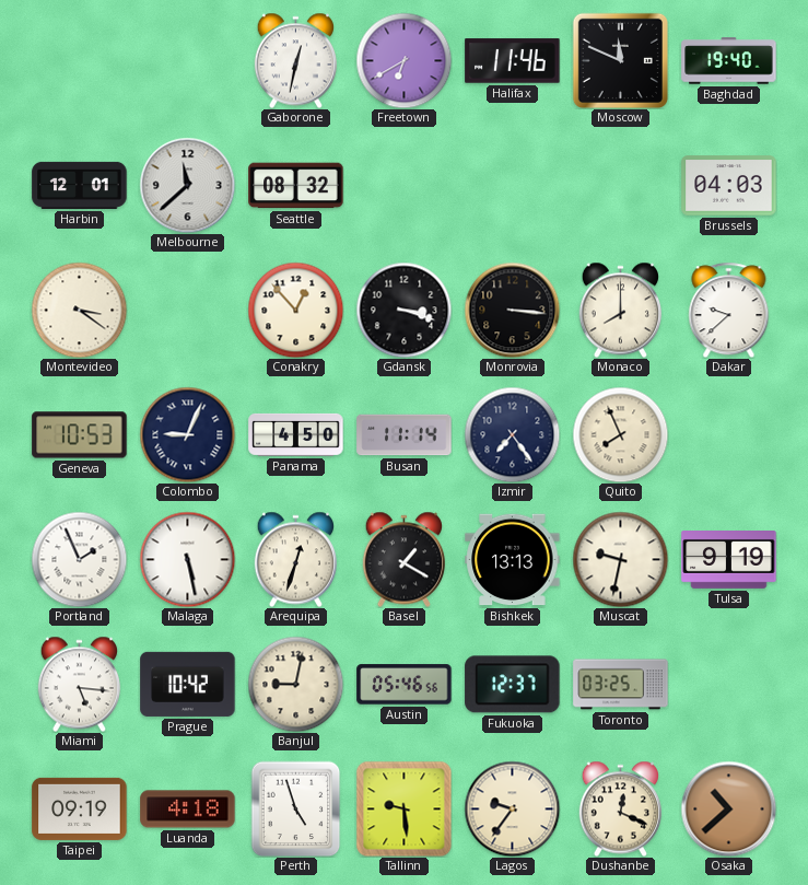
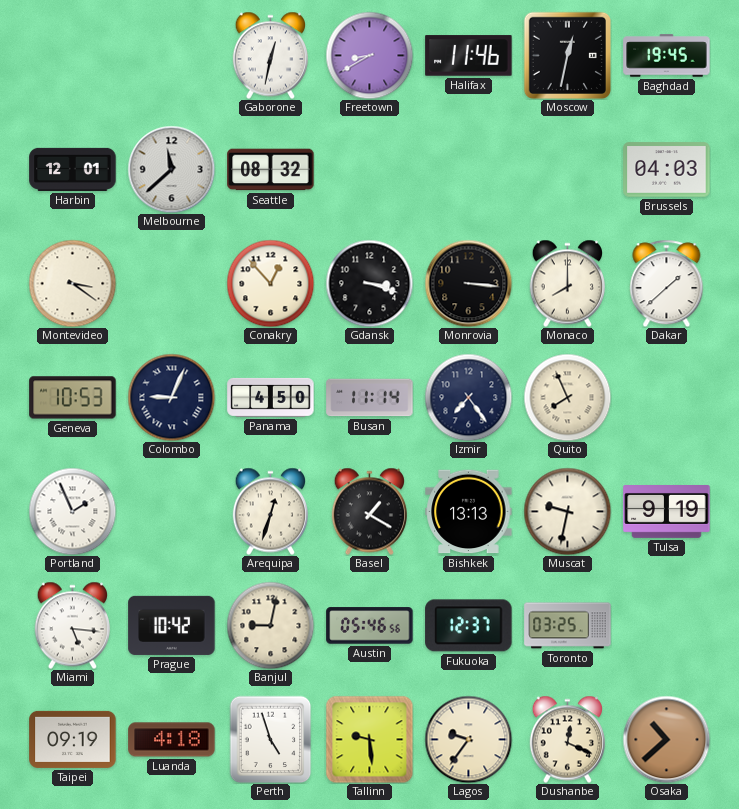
Freetown: 6:40 -> 8:40 (369, 55)
Moscow: 11:49 -> 12:32 (567, 55)
Baghdad: 19:40 -> 19:45 (667, 56)
Dakar: 9:38 -> 1:38 (667, 283)
Malaga: 5:28 -> none (187, 559)
